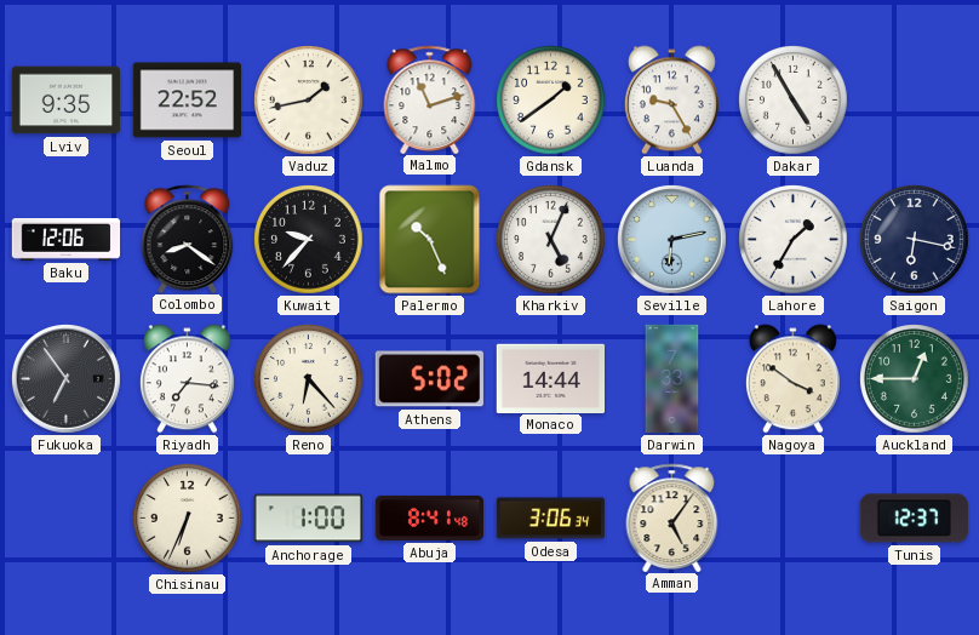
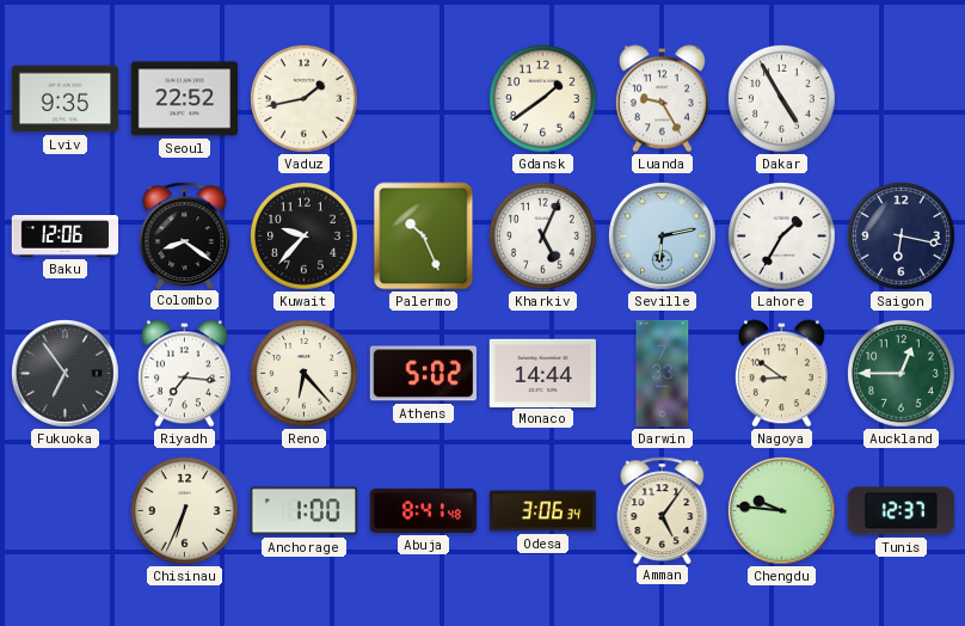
Malmo: 11:12 -> none (430, 99)
Nagoya: 3:51 -> 8:51 (781, 374)
Chengdu: none -> 9:46 (782, 511)
